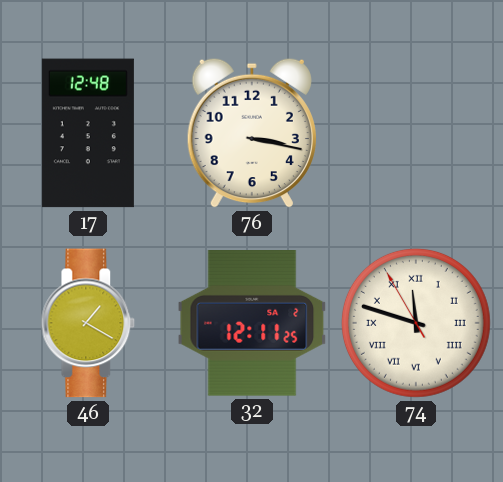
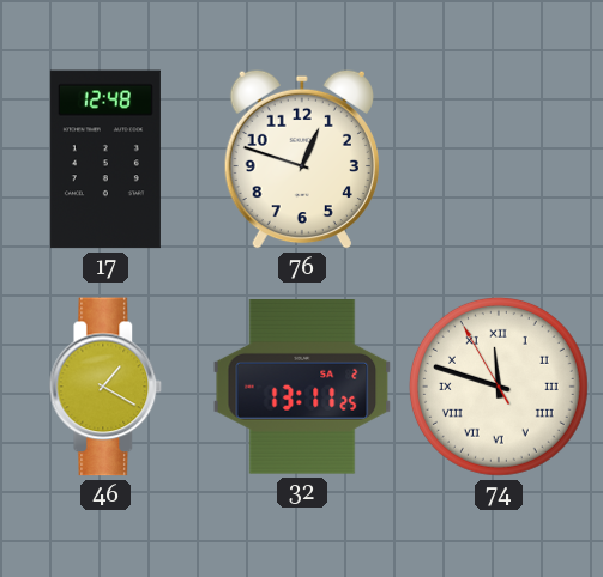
76: 3:17 -> 12:48 (302, 159)
32: 12:11 -> 13:11 (302, 388)
